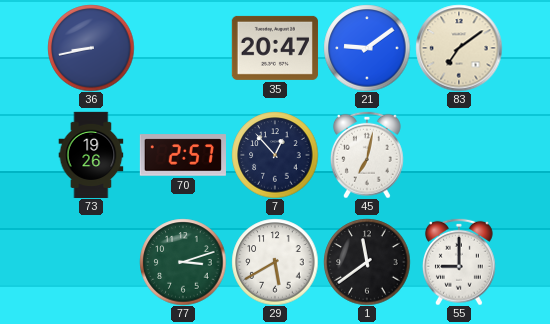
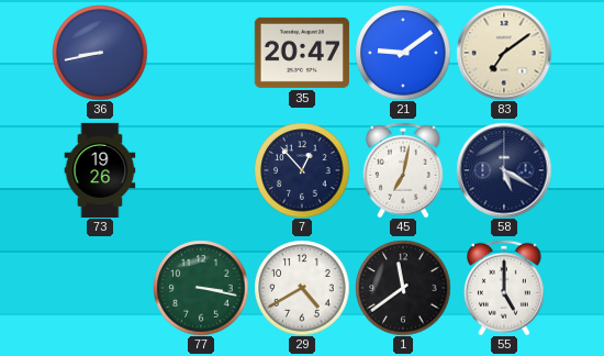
70: 2:57 -> none (182, 155)
58: none -> 5:20 (504, 170)
77: 3:12 -> 3:17 (201, 288)
29: 5:40 -> 4:40 (302, 288)
55: 9:00 -> 5:00 (504, 288)
